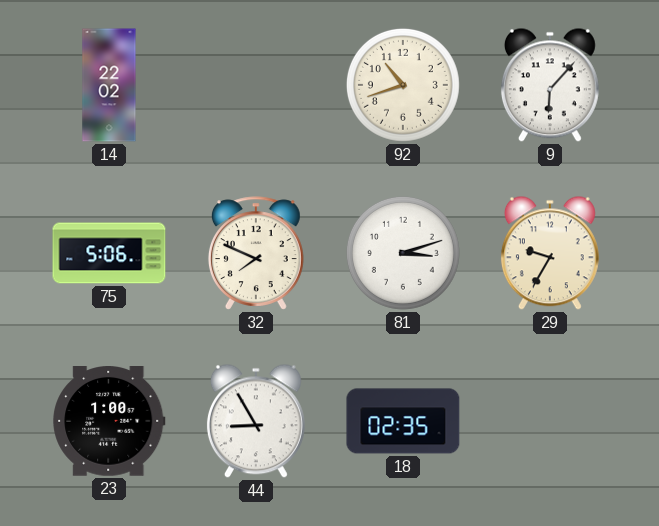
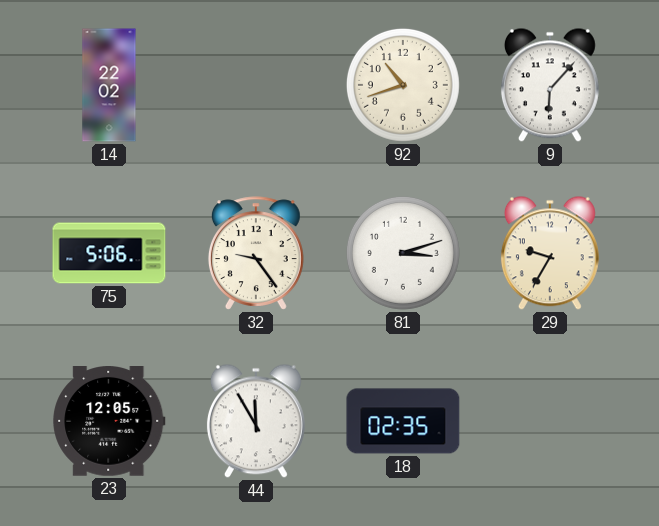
32: 7:49 -> 9:24 (256, 253)
23: 1:00 -> 12:05 (109, 422)
44: 8:55 -> 11:55 (256, 421)
